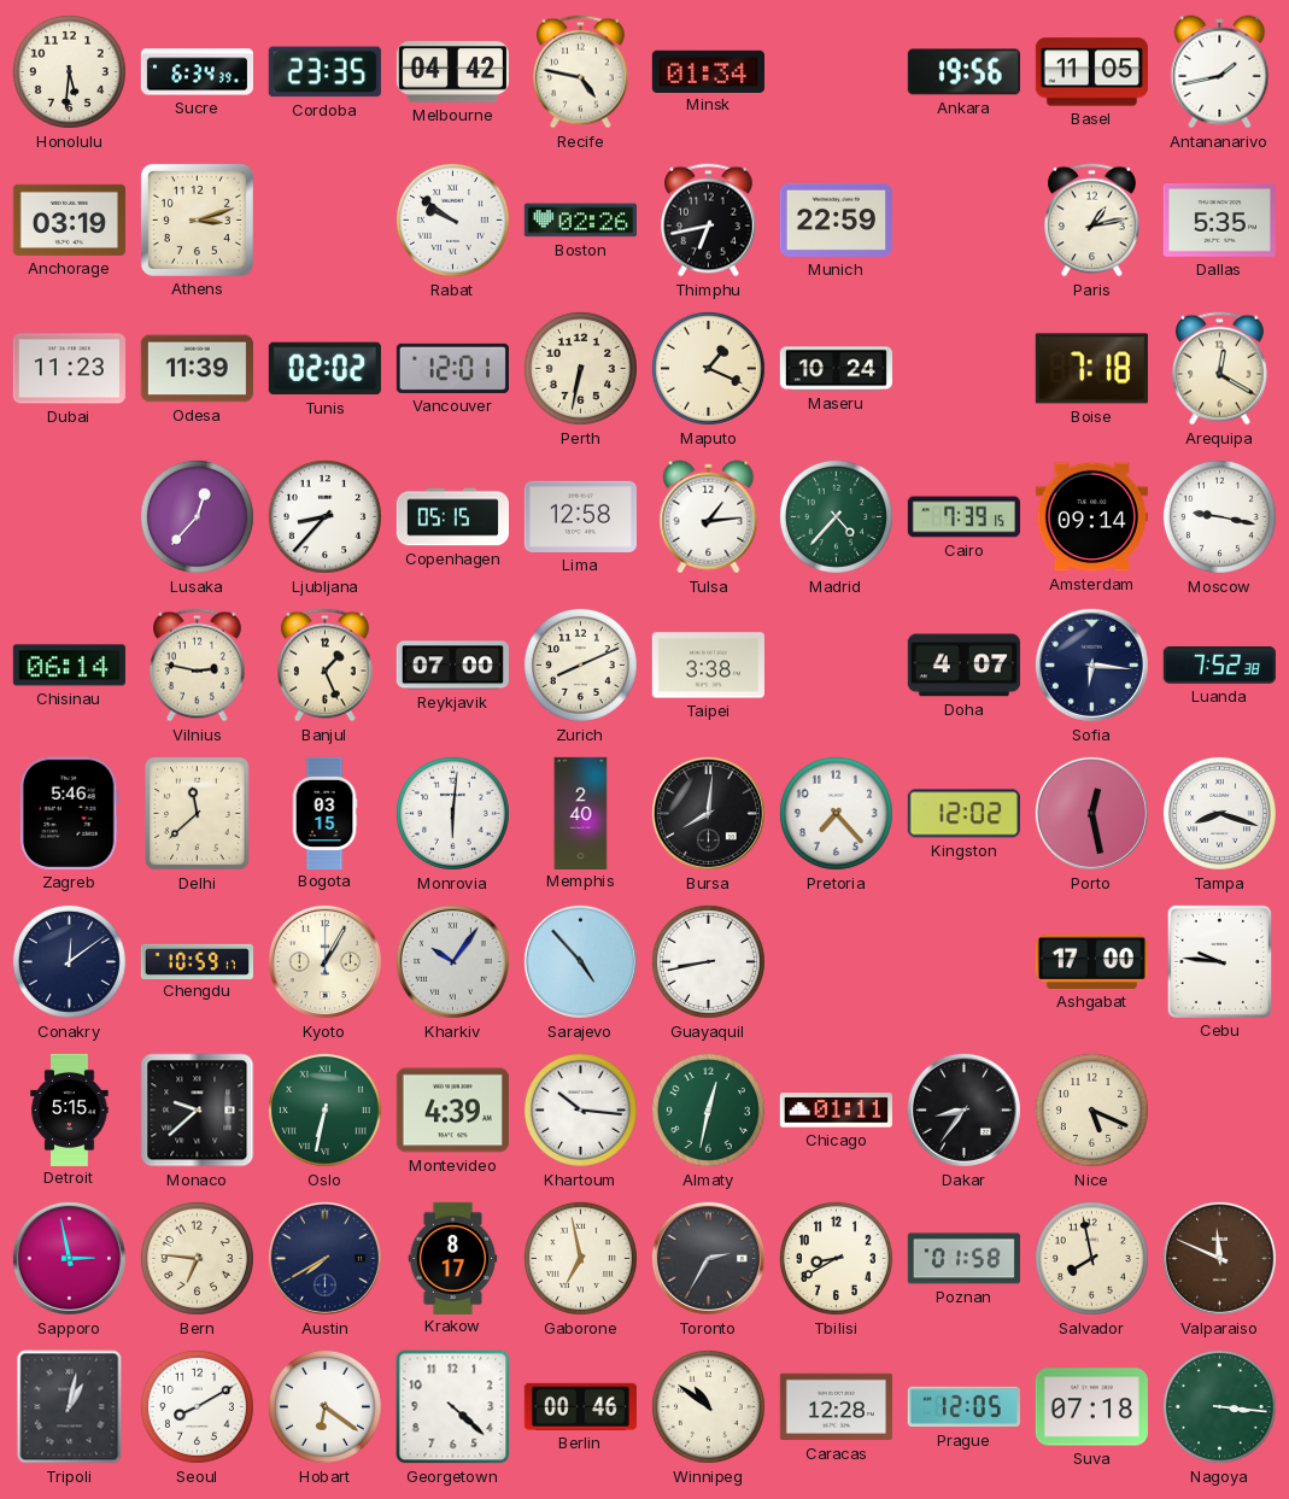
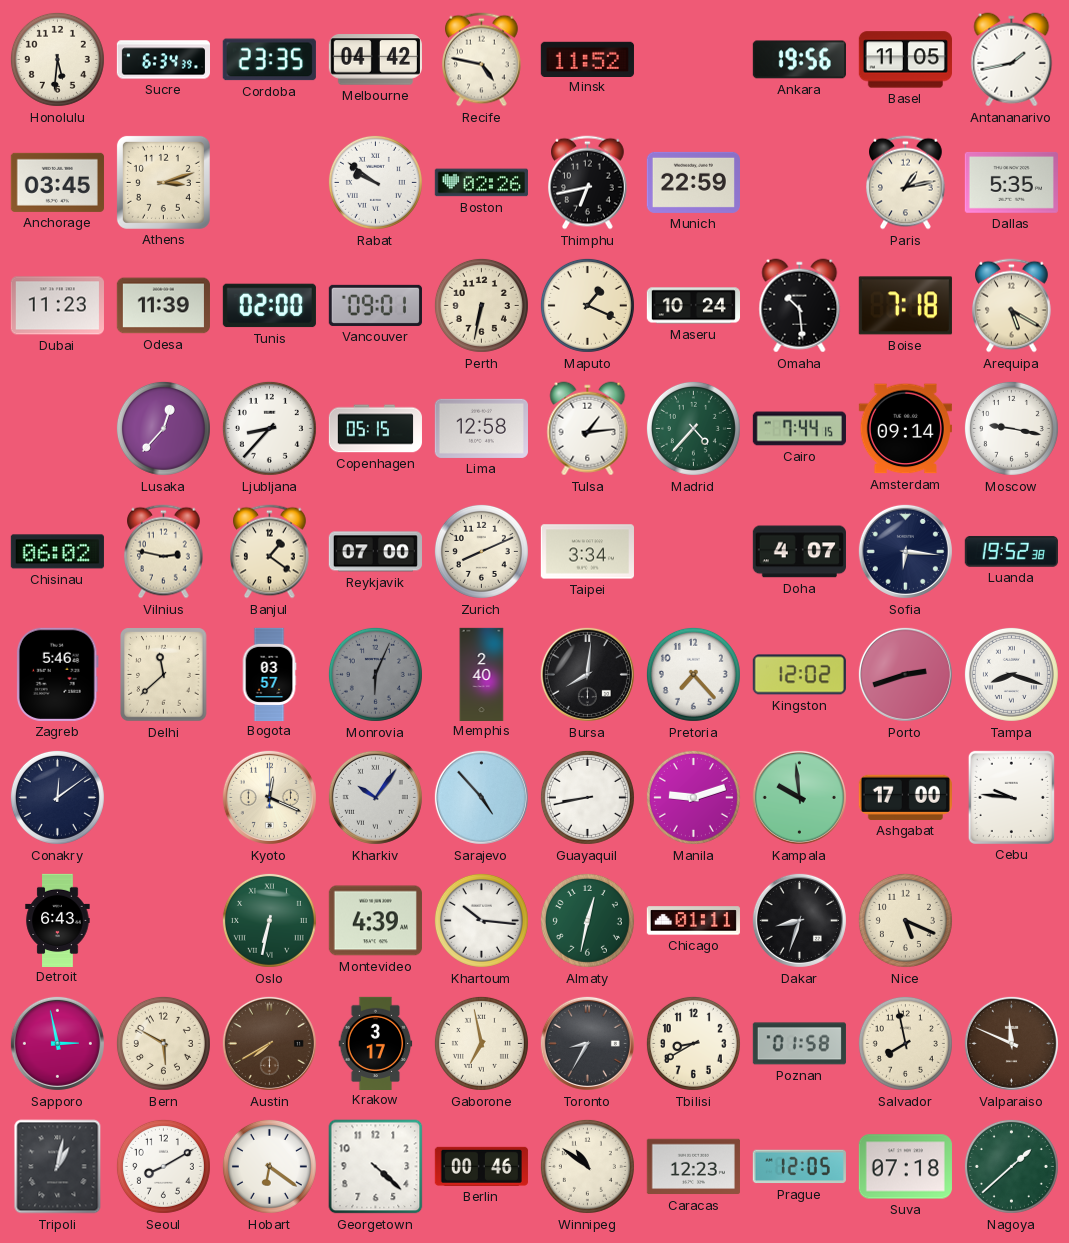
Minsk: 01:34 -> 11:52 (587, 59)
Anchorage: 03:19 -> 03:45 (57, 182)
Tunis: 02:02 -> 02:00 (269, 306)
Vancouver: 12:01 -> 09:01 (375, 305)
Omaha: none -> 10:29 (800, 306)
Arequipa: 12:20 -> 5:20 (1012, 306)
Cairo: 7:39 -> 7:44 (799, 429)
Chisinau: 06:14 -> 06:02 (57, 552)
Banjul: 1:26 -> 1:21 (270, 552)
Taipei: 3:38 -> 3:34 (587, 552)
Luanda: 7:52 -> 19:52 (1011, 552)
Bogota: 03:15 -> 03:57 (269, 674)
Monrovia: 6:01 -> 6:04 (375, 674)
Monrovia dial: white -> grey (375, 674)
Porto: 12:28 -> 2:42 (905, 674)
Chengdu: 10:59 -> none (197, 961)
Kyoto: 1:05 -> 12:19 (269, 797)
Manila: none -> 9:12 (693, 797)
Kampala: none -> 9:59 (799, 797)
Detroit: 5:15 -> 6:43 (58, 920)
Monaco: 9:38 -> none (198, 1111)
Dakar: 8:36 -> 8:33 (799, 920)
Bern: 6:46 -> 5:50 (163, 1043)
Austin dial: navy -> brown (269, 1043)
Krakow: 8:17 -> 3:17 (376, 1043)
Toronto: 2:35 -> 8:35 (587, 1043)
Caracas: 12:28 -> 12:23 (693, 1167)
Nagoya: 3:16 -> 1:38 (1011, 1166)
